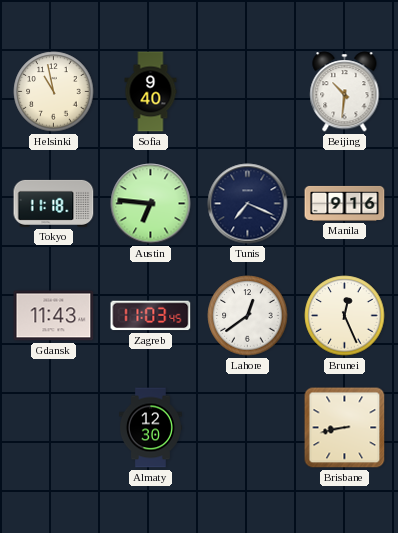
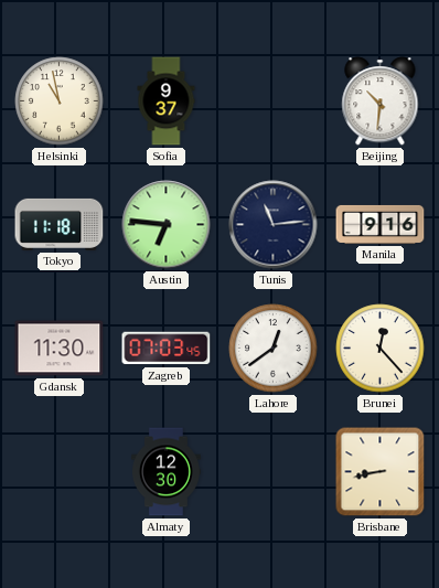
Sofia: 9:40 -> 9:37 (167, 101)
Tunis: 7:19 -> 11:14 (274, 225)
Gdansk: 11:43 -> 11:30 (60, 349)
Zagreb: 11:03 -> 07:03 (167, 349)
Brunei: 12:26 -> 12:23 (381, 349)
